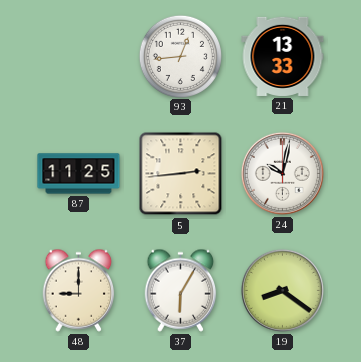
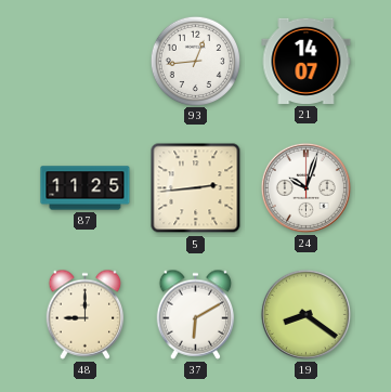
21: 13:33 -> 14:07 (307, 61)
24: 10:02 -> 10:03 (305, 187)
37: 6:05 -> 6:10 (196, 314)
